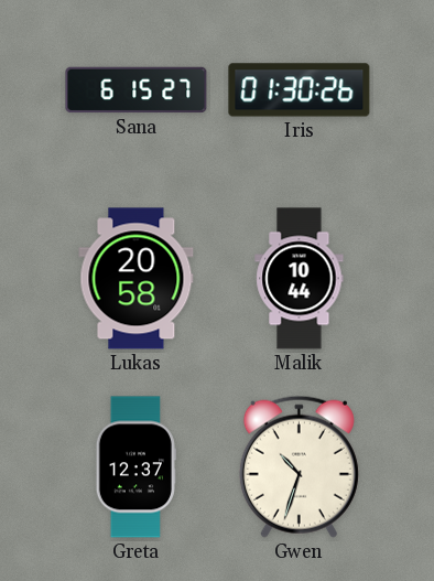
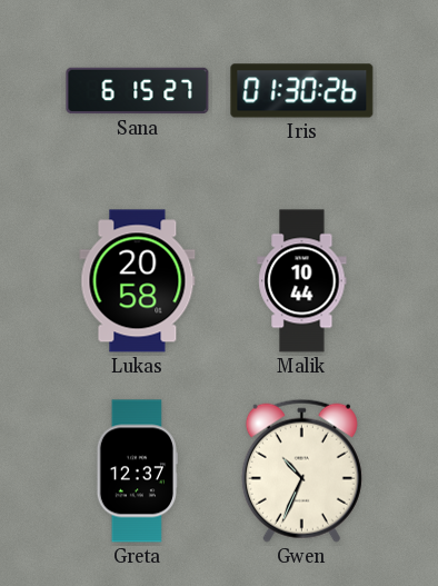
Gwen: 10:33 -> 10:34 (301, 470)
